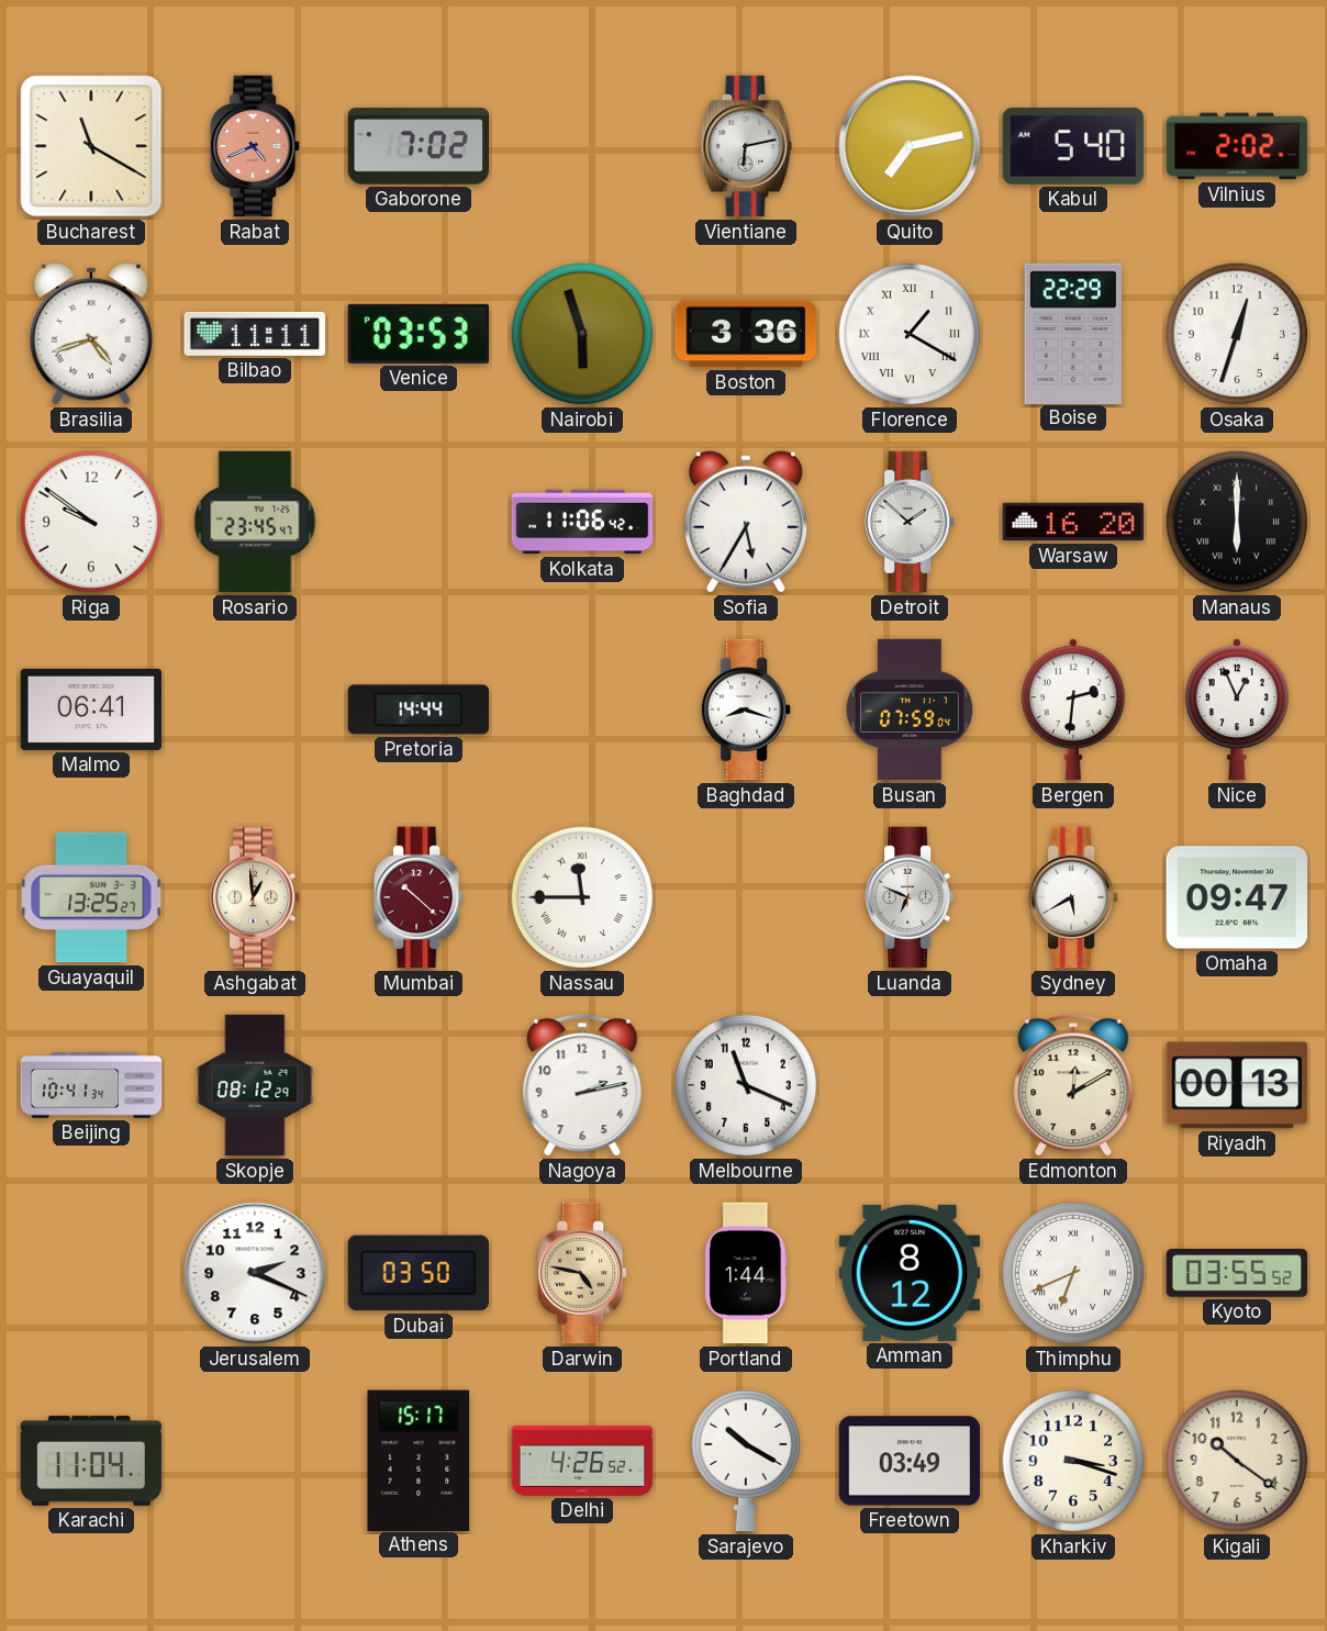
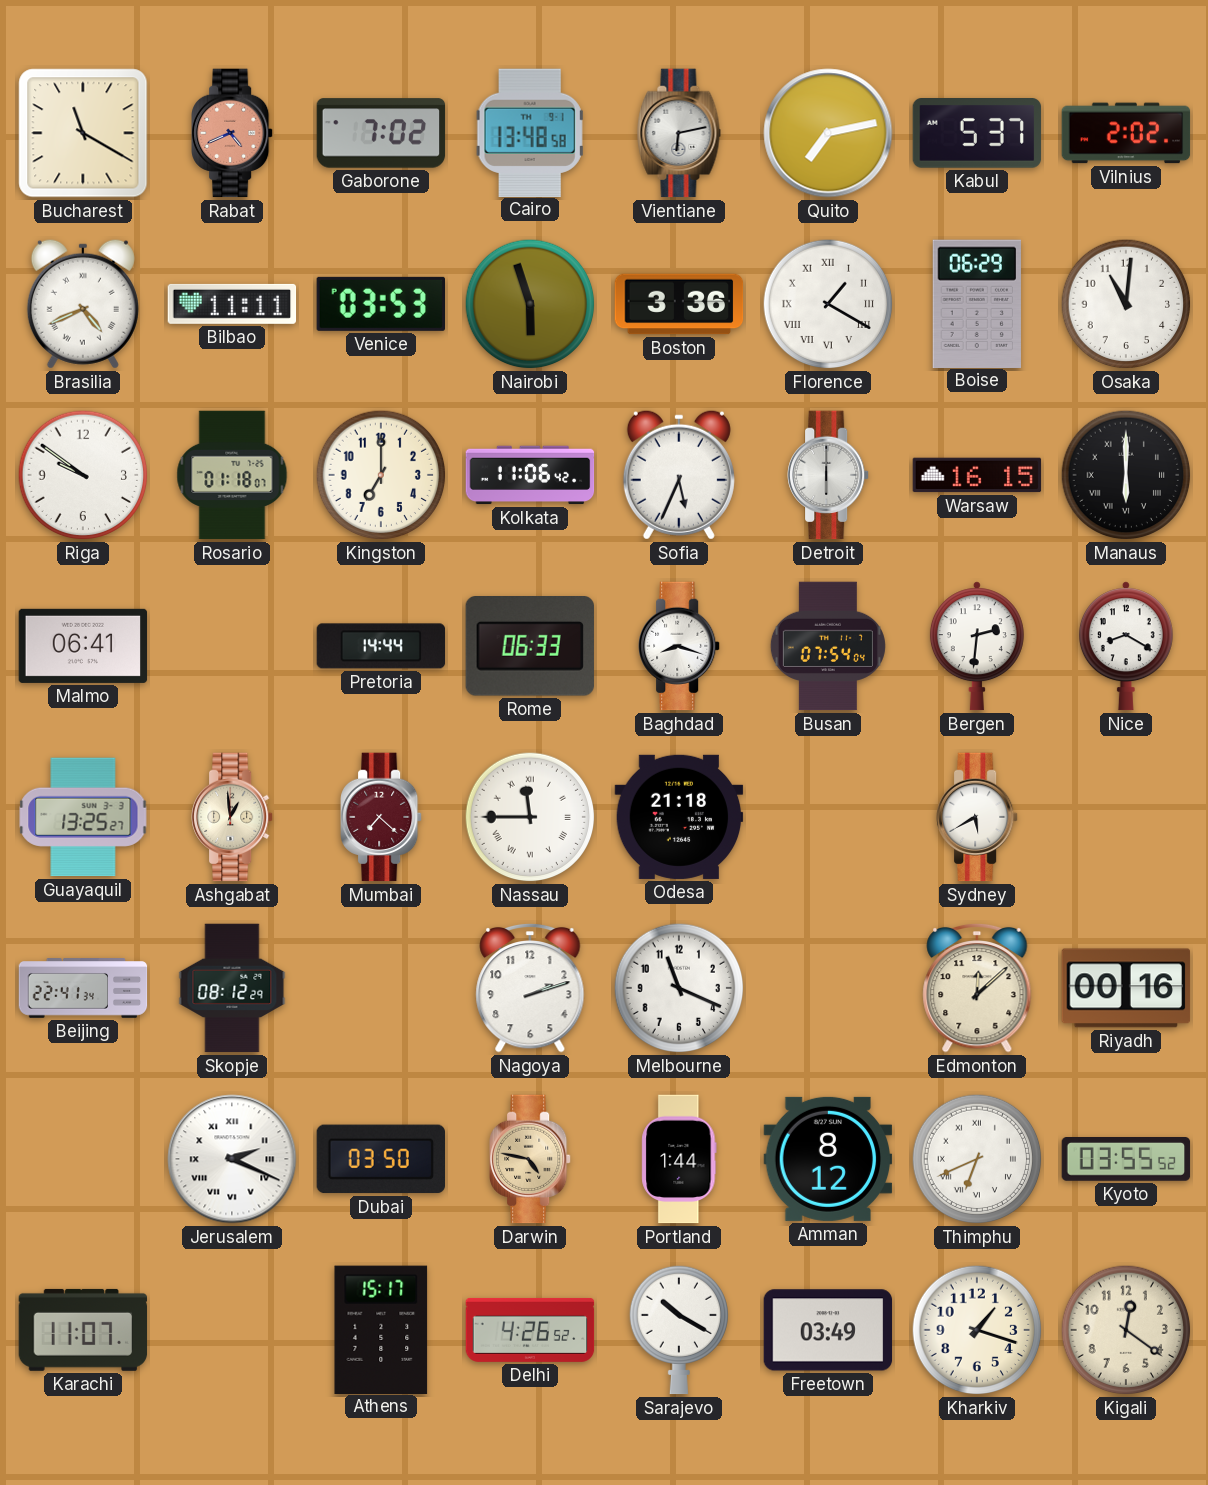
Cairo: none -> 13:48 (530, 132)
Kabul: 5:40 -> 5:37 (977, 134)
Brasilia: 4:42 -> 4:41 (83, 304)
Boise: 22:29 -> 06:29 (977, 303)
Osaka: 12:33 -> 11:01 (1126, 304)
Rosario: 23:45 -> 01:18 (232, 475)
Kingston: none -> 7:00 (381, 475)
Sofia: 5:35 -> 5:34 (679, 475)
Detroit: 1:52 -> 6:00 (829, 475)
Warsaw: 16:20 -> 16:15 (977, 475)
Rome: none -> 06:33 (530, 647)
Busan: 07:59 -> 07:54 (828, 646)
Nice: 12:56 -> 8:20 (1126, 646)
Mumbai: 10:22 -> 7:22 (382, 817)
Odesa: none -> 21:18 (679, 817)
Luanda: 6:49 -> none (911, 897)
Omaha: 09:47 -> none (1237, 897)
Beijing: 10:41 -> 22:41 (83, 988)
Nagoya: 2:13 -> 2:12 (530, 988)
Edmonton: 12:10 -> 12:08 (977, 988)
Riyadh: 00:13 -> 00:16 (1126, 988)
Jerusalem numerals: Arabic -> Roman (232, 1159)
Karachi: 11:04 -> 11:07 (83, 1330)
Kharkiv: 3:18 -> 1:18 (977, 1330)
Kigali: 10:21 -> 12:21 (1126, 1330)
